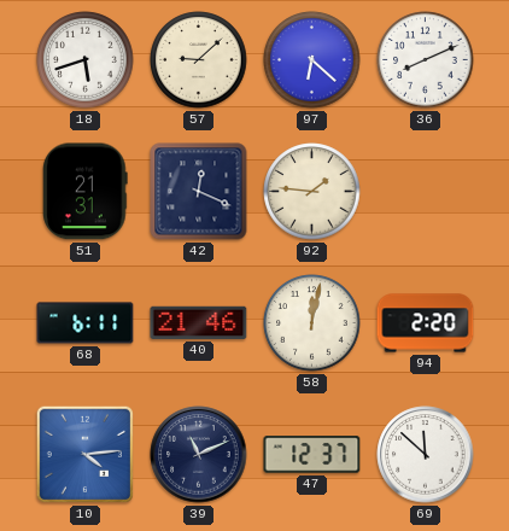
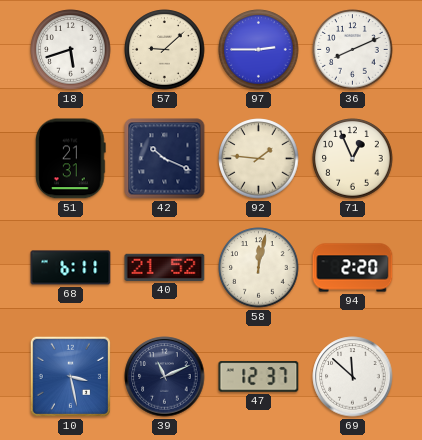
97: 6:22 -> 2:45 (259, 50)
42: 12:19 -> 10:19 (165, 159)
71: none -> 12:56 (353, 159)
40: 21:46 -> 21:52 (165, 267)
10: 4:14 -> 3:28 (70, 376)
